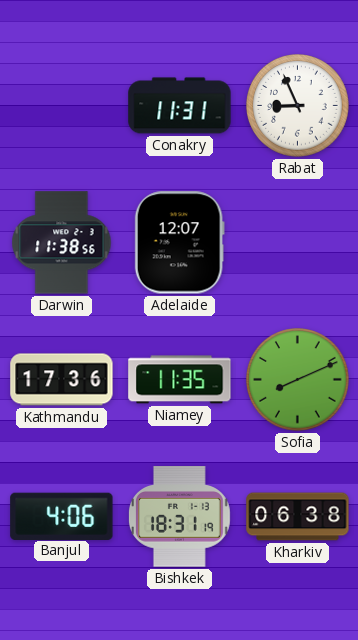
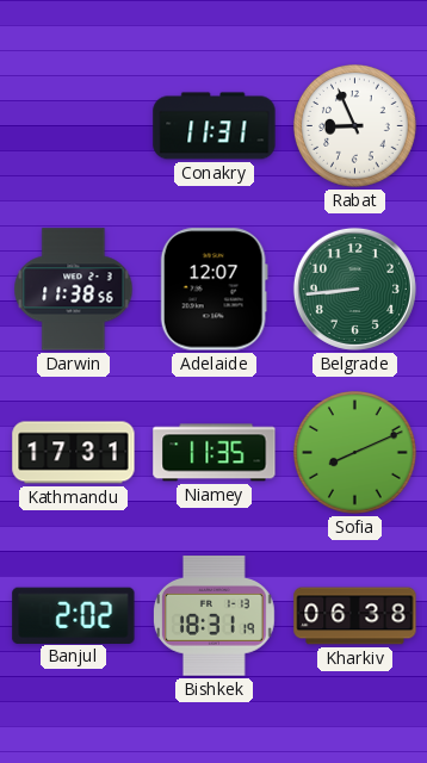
Belgrade: none -> 8:44 (354, 289)
Kathmandu: 17:36 -> 17:31 (74, 453)
Banjul: 4:06 -> 2:02 (74, 615)
